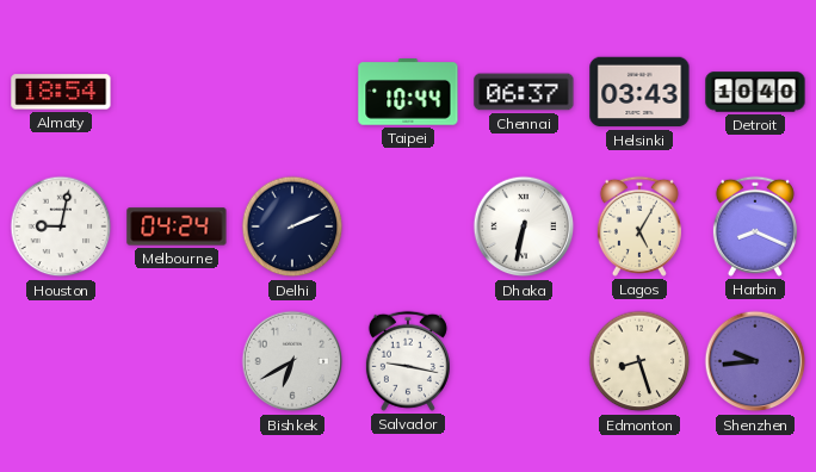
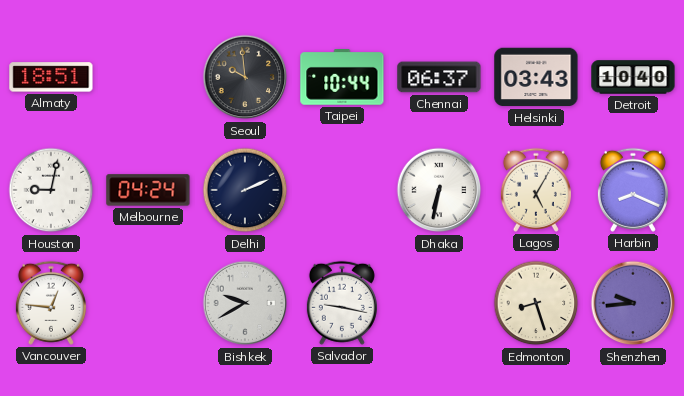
Almaty: 18:54 -> 18:51 (51, 77)
Seoul: none -> 9:59 (245, 77)
Vancouver: none -> 12:46 (51, 303)
Bishkek: 6:40 -> 9:40 (245, 303)
